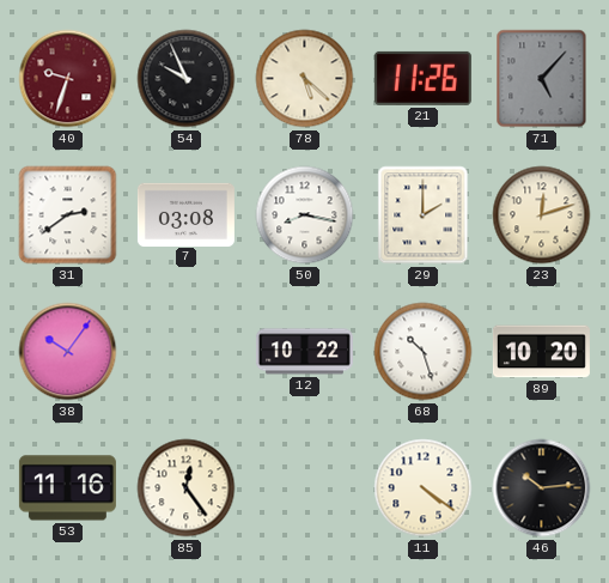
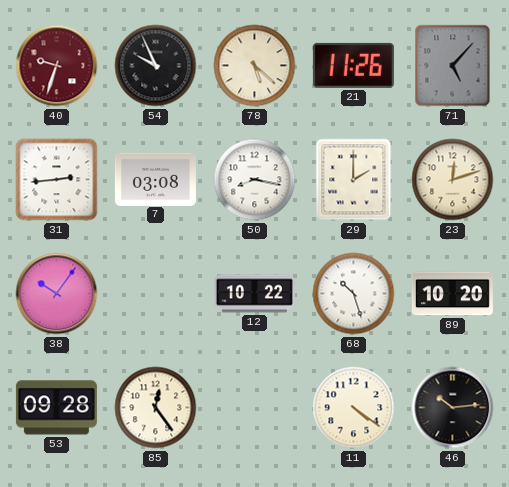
31: 2:39 -> 2:44 (57, 180)
53: 11:16 -> 09:28 (56, 408)
